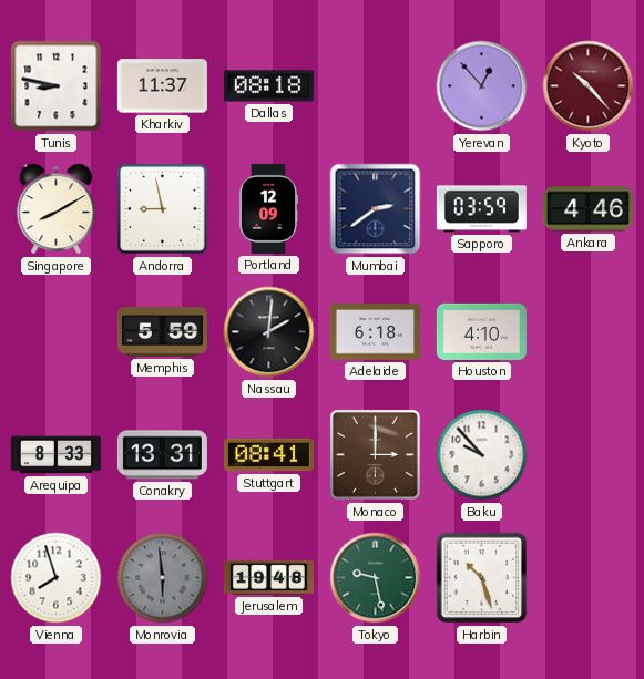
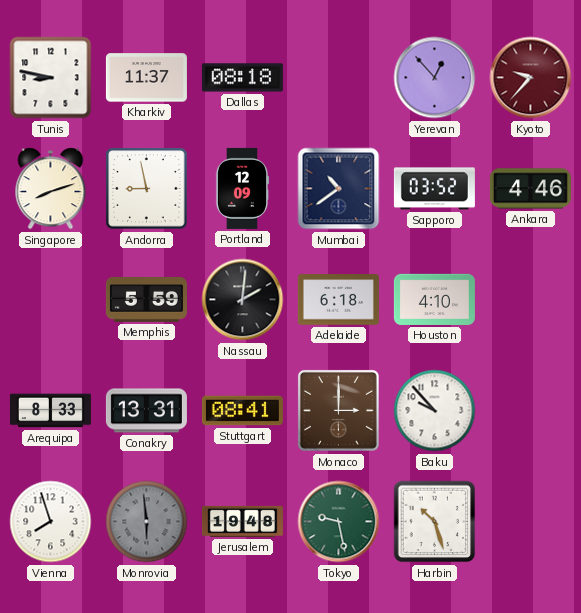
Kyoto: 10:23 -> 9:37 (531, 78)
Singapore: 8:10 -> 8:12 (51, 189)
Mumbai: 2:39 -> 10:39 (339, 189)
Sapporo: 03:59 -> 03:52 (434, 189)
